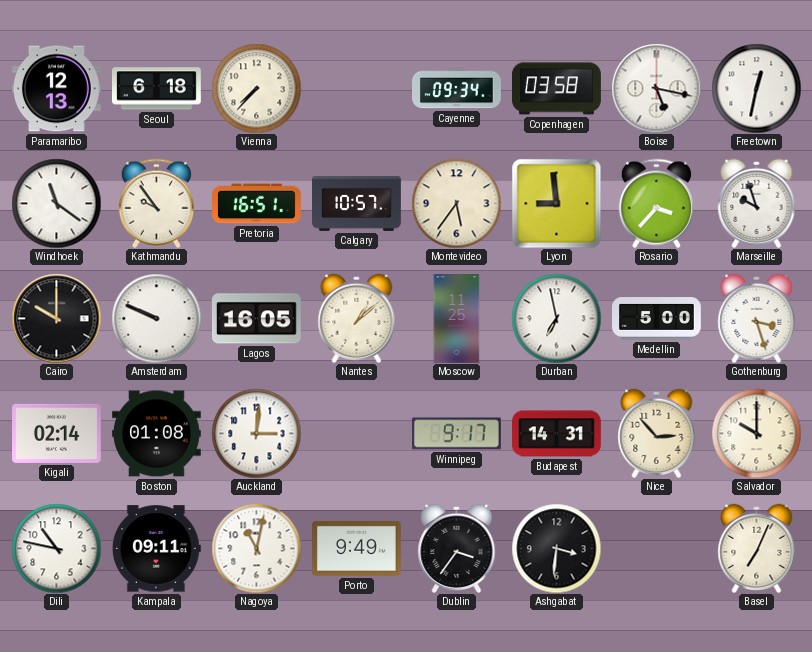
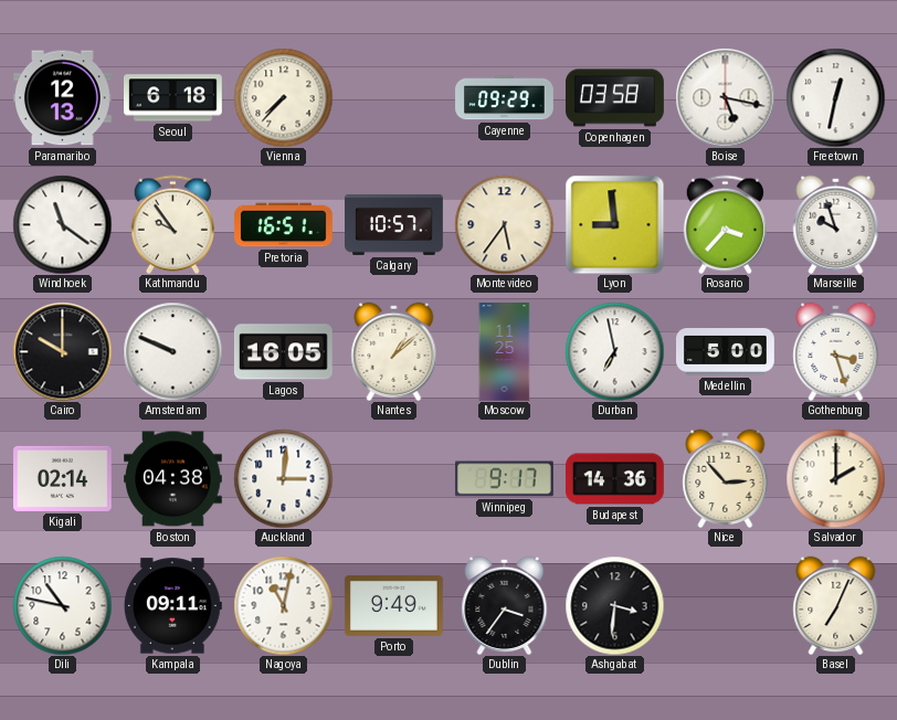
Cayenne: 09:34 -> 09:29 (505, 98)
Boston: 01:08 -> 04:38 (173, 479)
Budapest: 14:31 -> 14:36 (615, 479)
Salvador: 10:00 -> 2:00 (835, 478)
